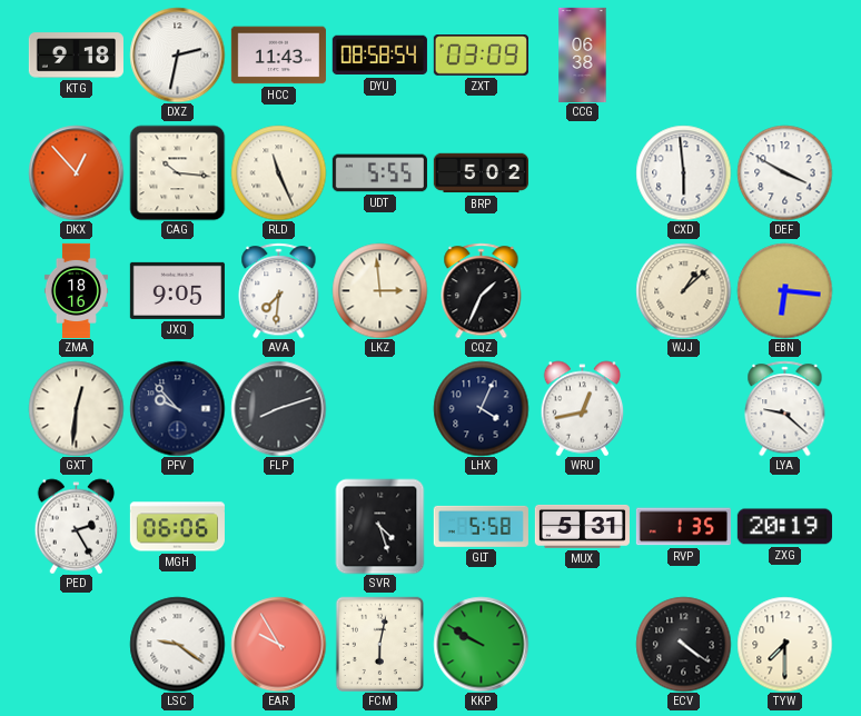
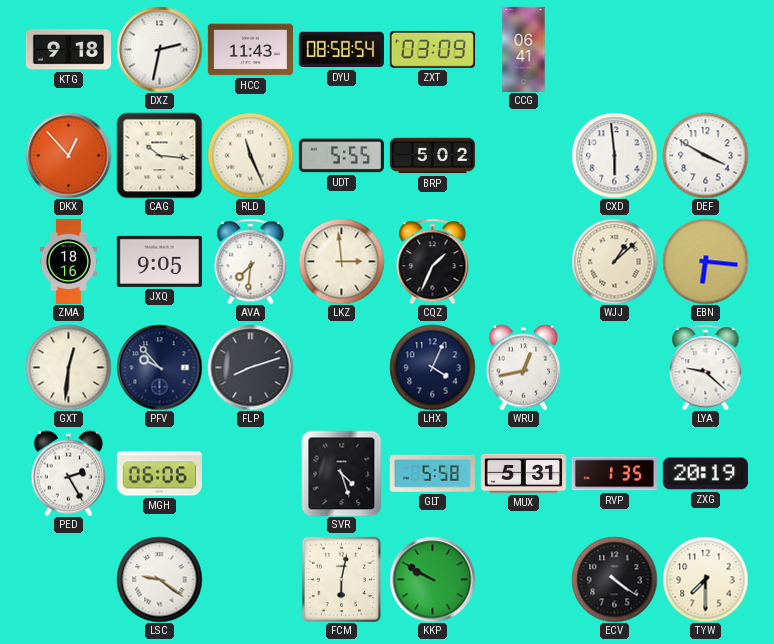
CCG: 06:38 -> 06:41 (524, 49)
EAR: 9:55 -> none (278, 644)
